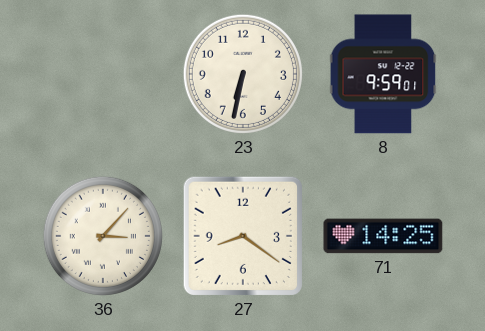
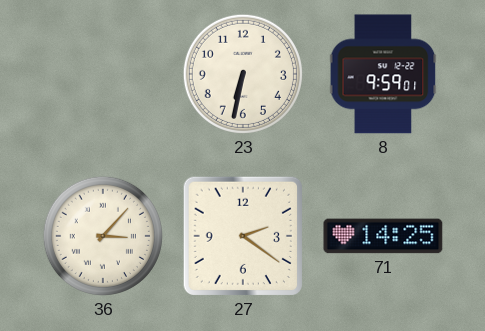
27: 8:21 -> 2:21 (243, 236)
